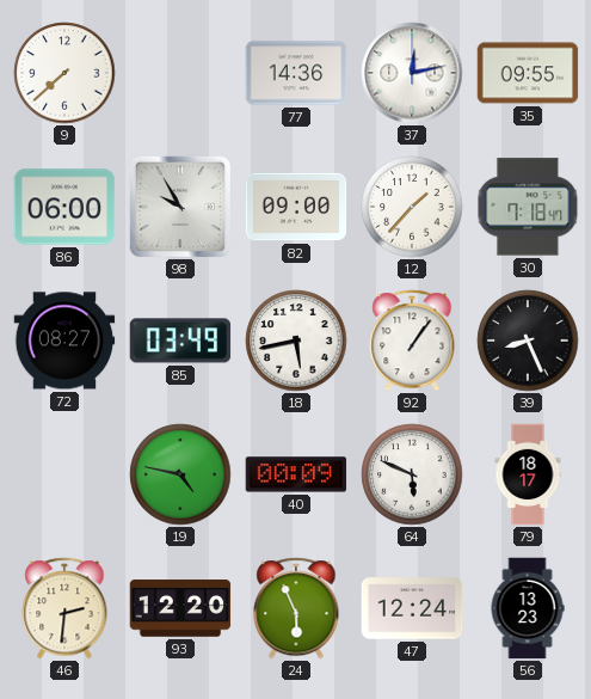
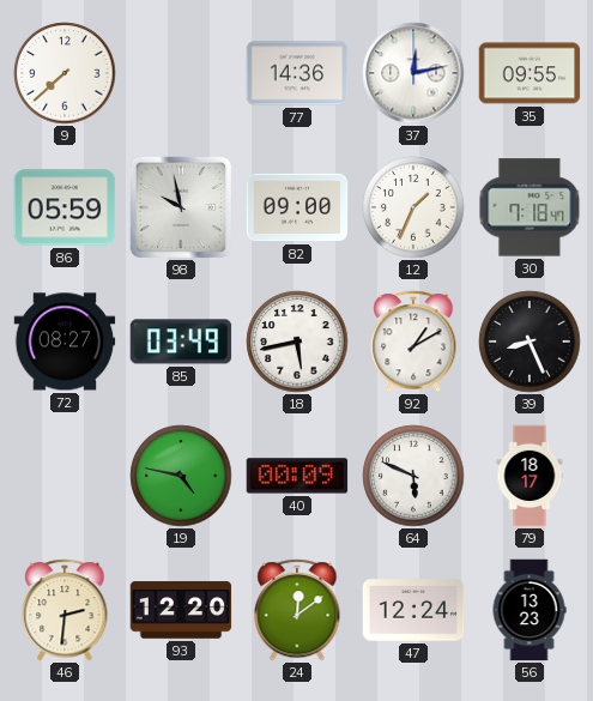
86: 06:00 -> 05:59 (65, 207)
98: 9:55 -> 9:58 (181, 207)
12: 1:37 -> 1:34 (413, 207)
92: 1:06 -> 1:10 (413, 342)
24: 5:56 -> 12:09 (297, 610)
